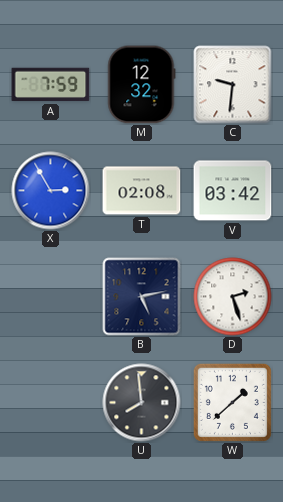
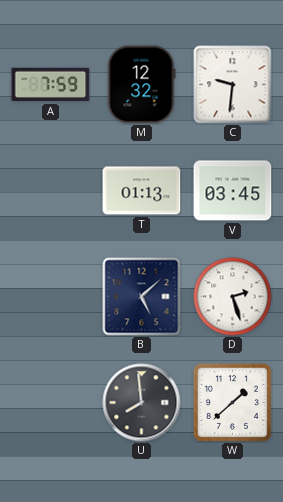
X: 2:55 -> none (51, 191)
T: 02:08 -> 01:13 (142, 191)
V: 03:42 -> 03:45 (233, 191)
B: 5:13 -> 5:08 (142, 297)
